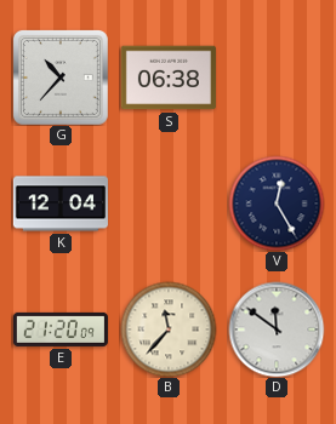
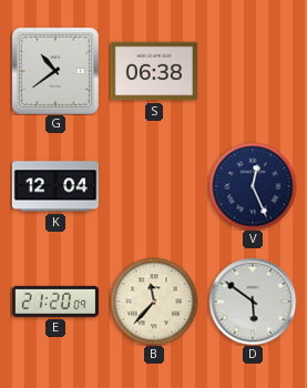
G: 10:37 -> 10:39 (55, 71)
V: 12:25 -> 12:26 (253, 186)
D: 11:51 -> 5:51 (253, 302)
